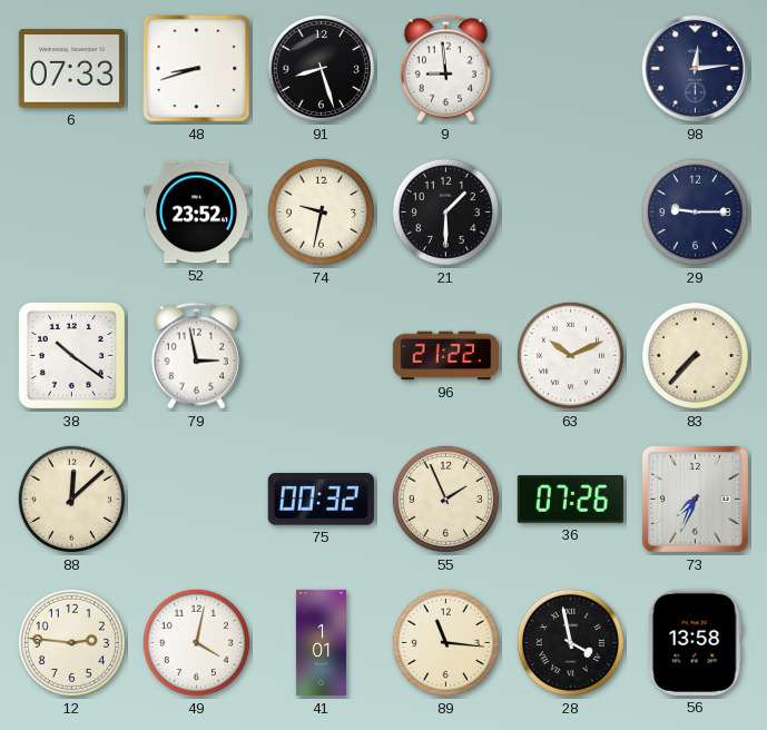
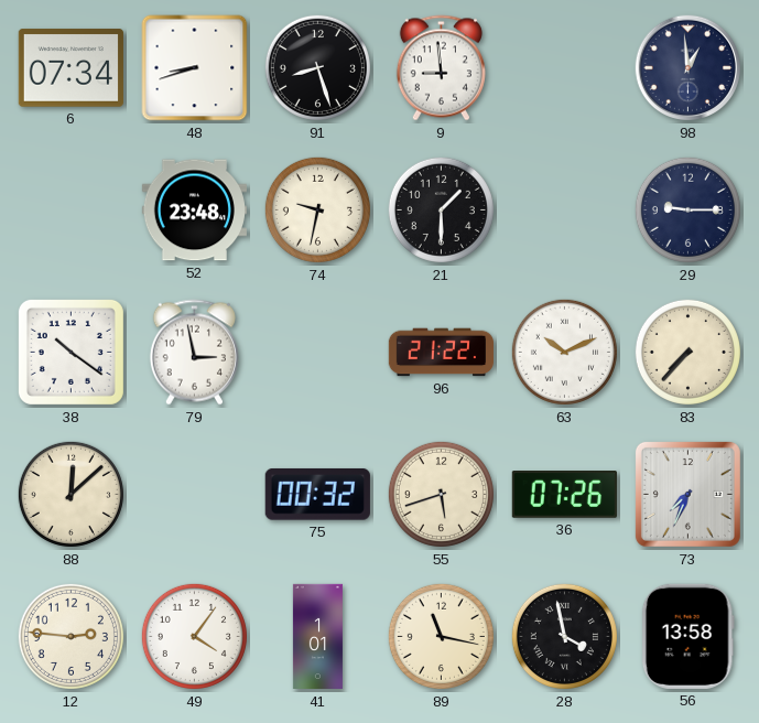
6: 07:33 -> 07:34 (71, 68)
98: 12:14 -> 12:59 (688, 68)
52: 23:52 -> 23:48 (194, 211)
55: 1:56 -> 5:42 (441, 494)
49: 4:02 -> 4:06 (194, 636)
89: 11:16 -> 11:17 (441, 636)
